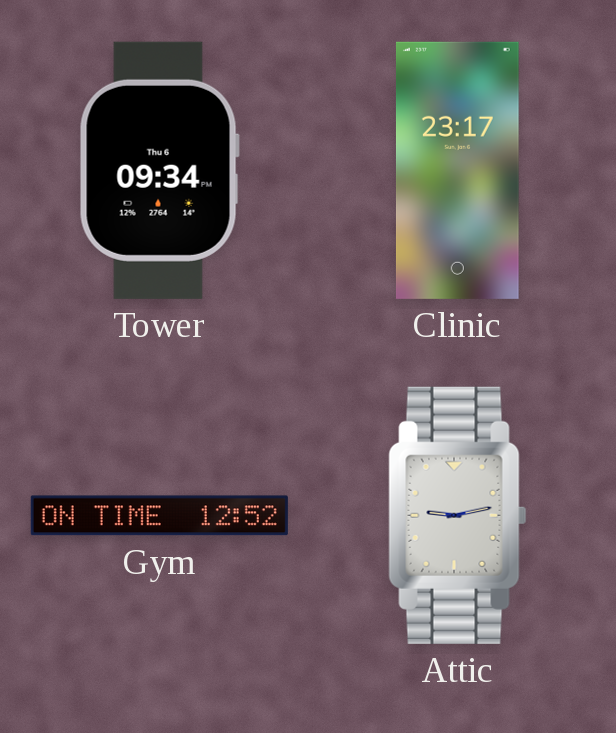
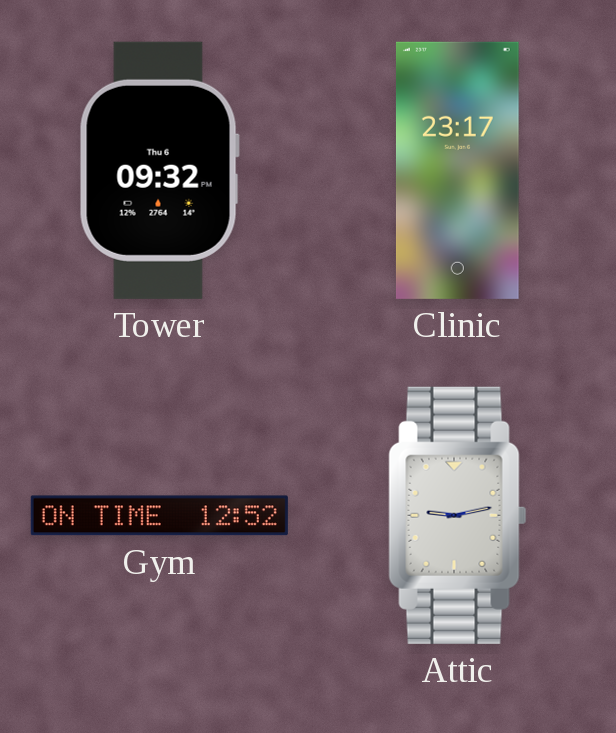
Tower: 09:34 -> 09:32 (159, 170)
